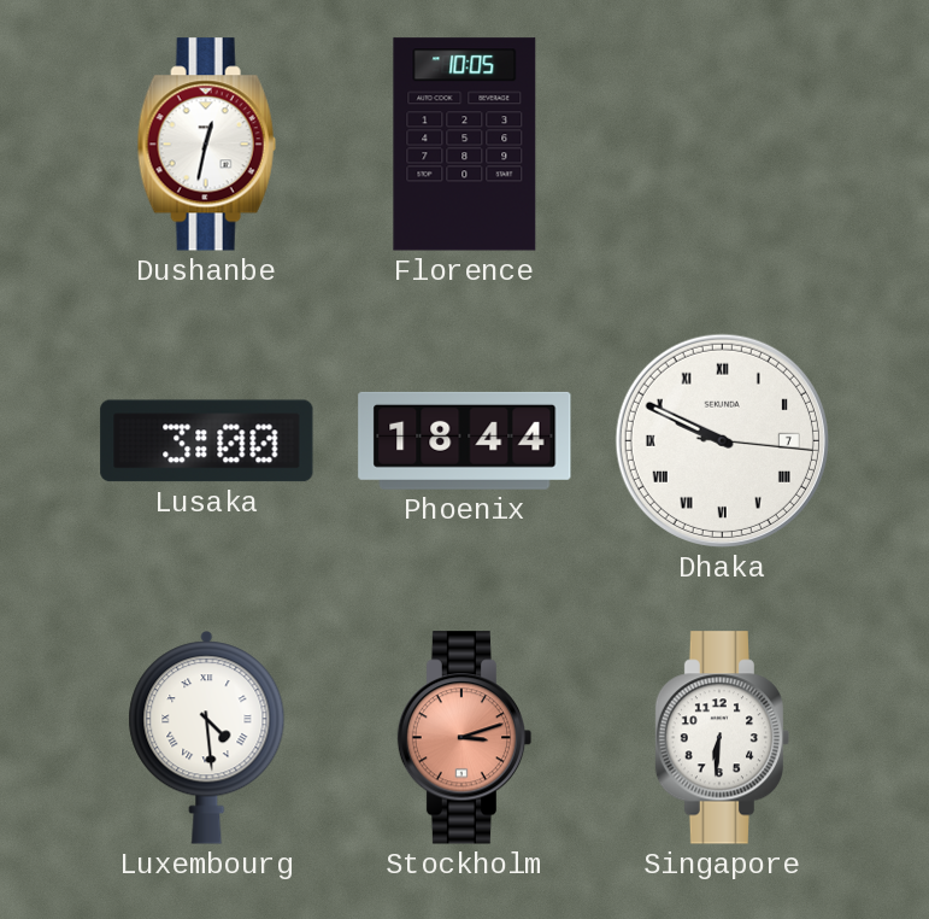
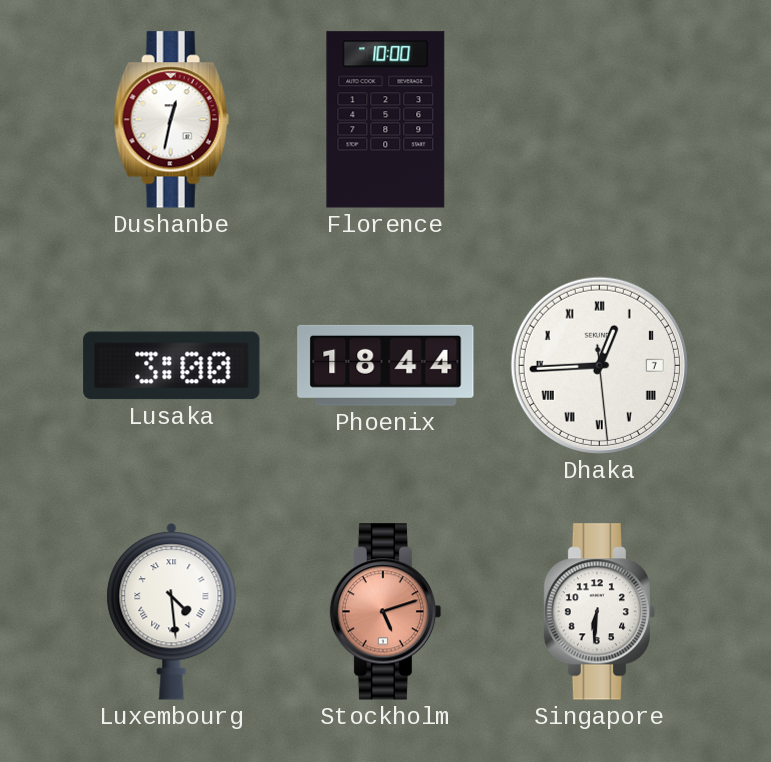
Florence: 10:05 -> 10:00 (386, 120)
Dhaka: 9:49 -> 12:44 (599, 365)
Stockholm: 3:12 -> 5:12 (386, 612)
